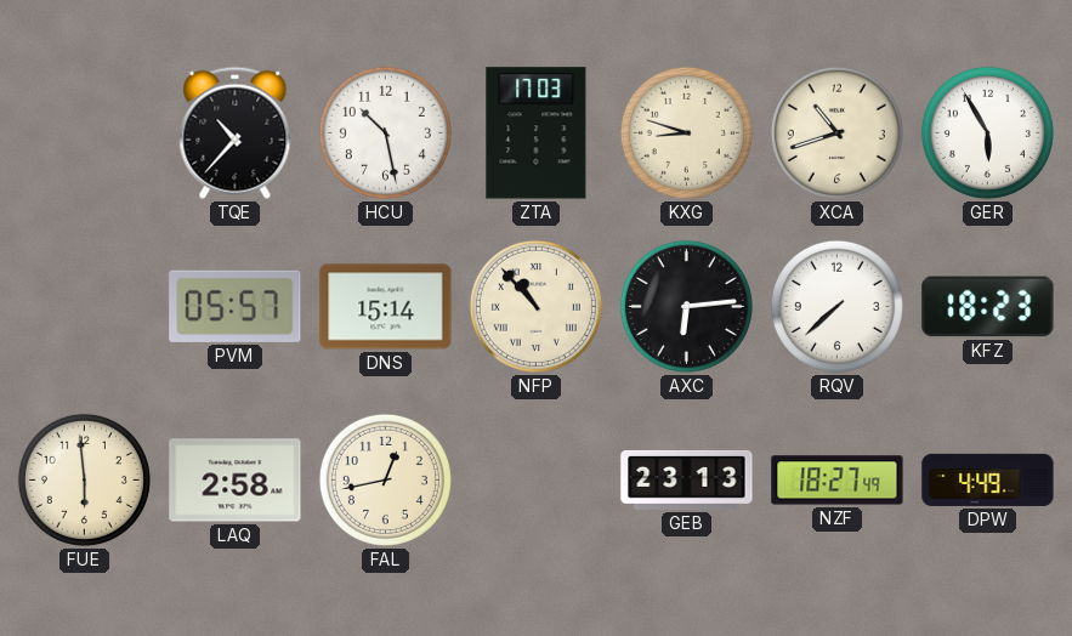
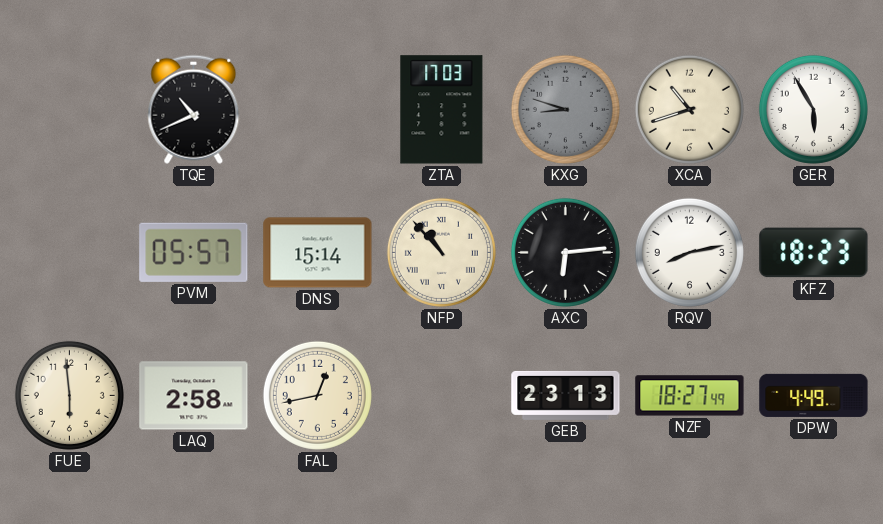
TQE: 10:37 -> 10:41 (194, 109)
HCU: 10:28 -> none (385, 132)
KXG dial: cream -> grey (565, 109)
RQV: 7:38 -> 8:13 (689, 252)
